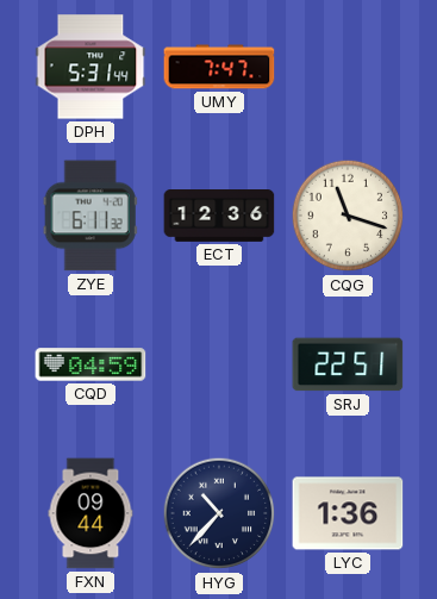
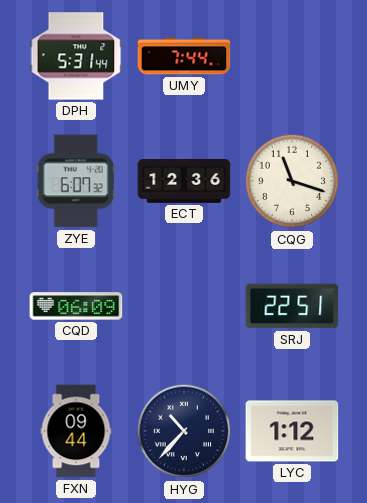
UMY: 7:47 -> 7:44 (184, 56)
ZYE: 6:11 -> 6:07 (76, 181)
CQD: 04:59 -> 06:09 (76, 306)
LYC: 1:36 -> 1:12 (292, 431)
